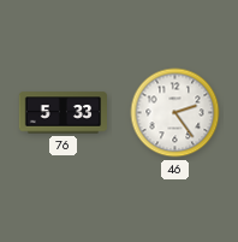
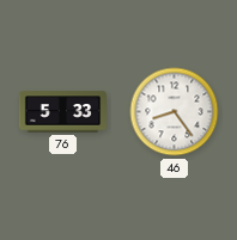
46: 2:24 -> 8:24 (175, 112)
